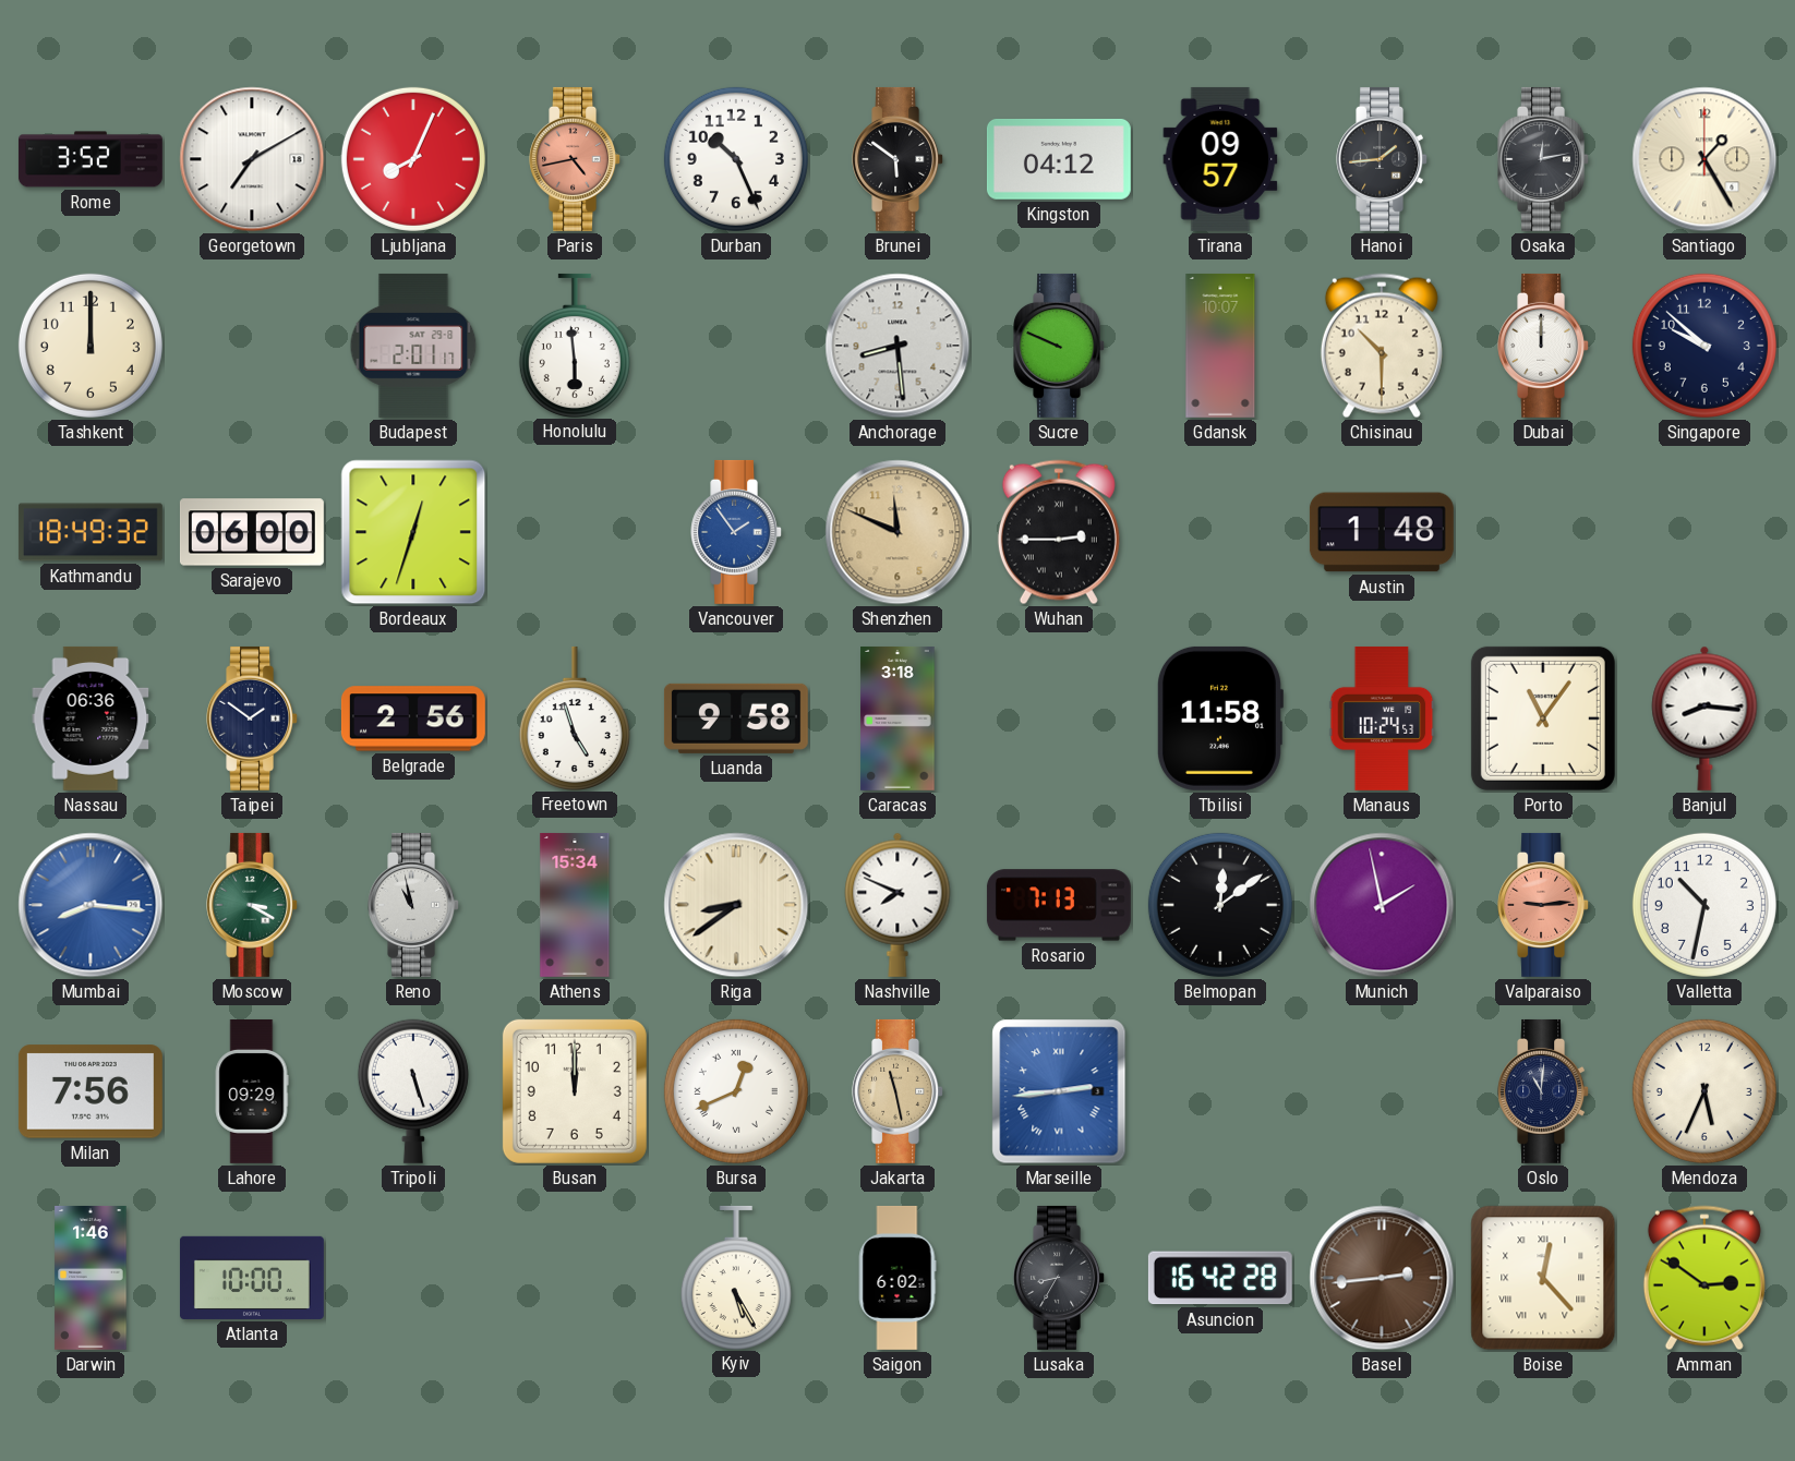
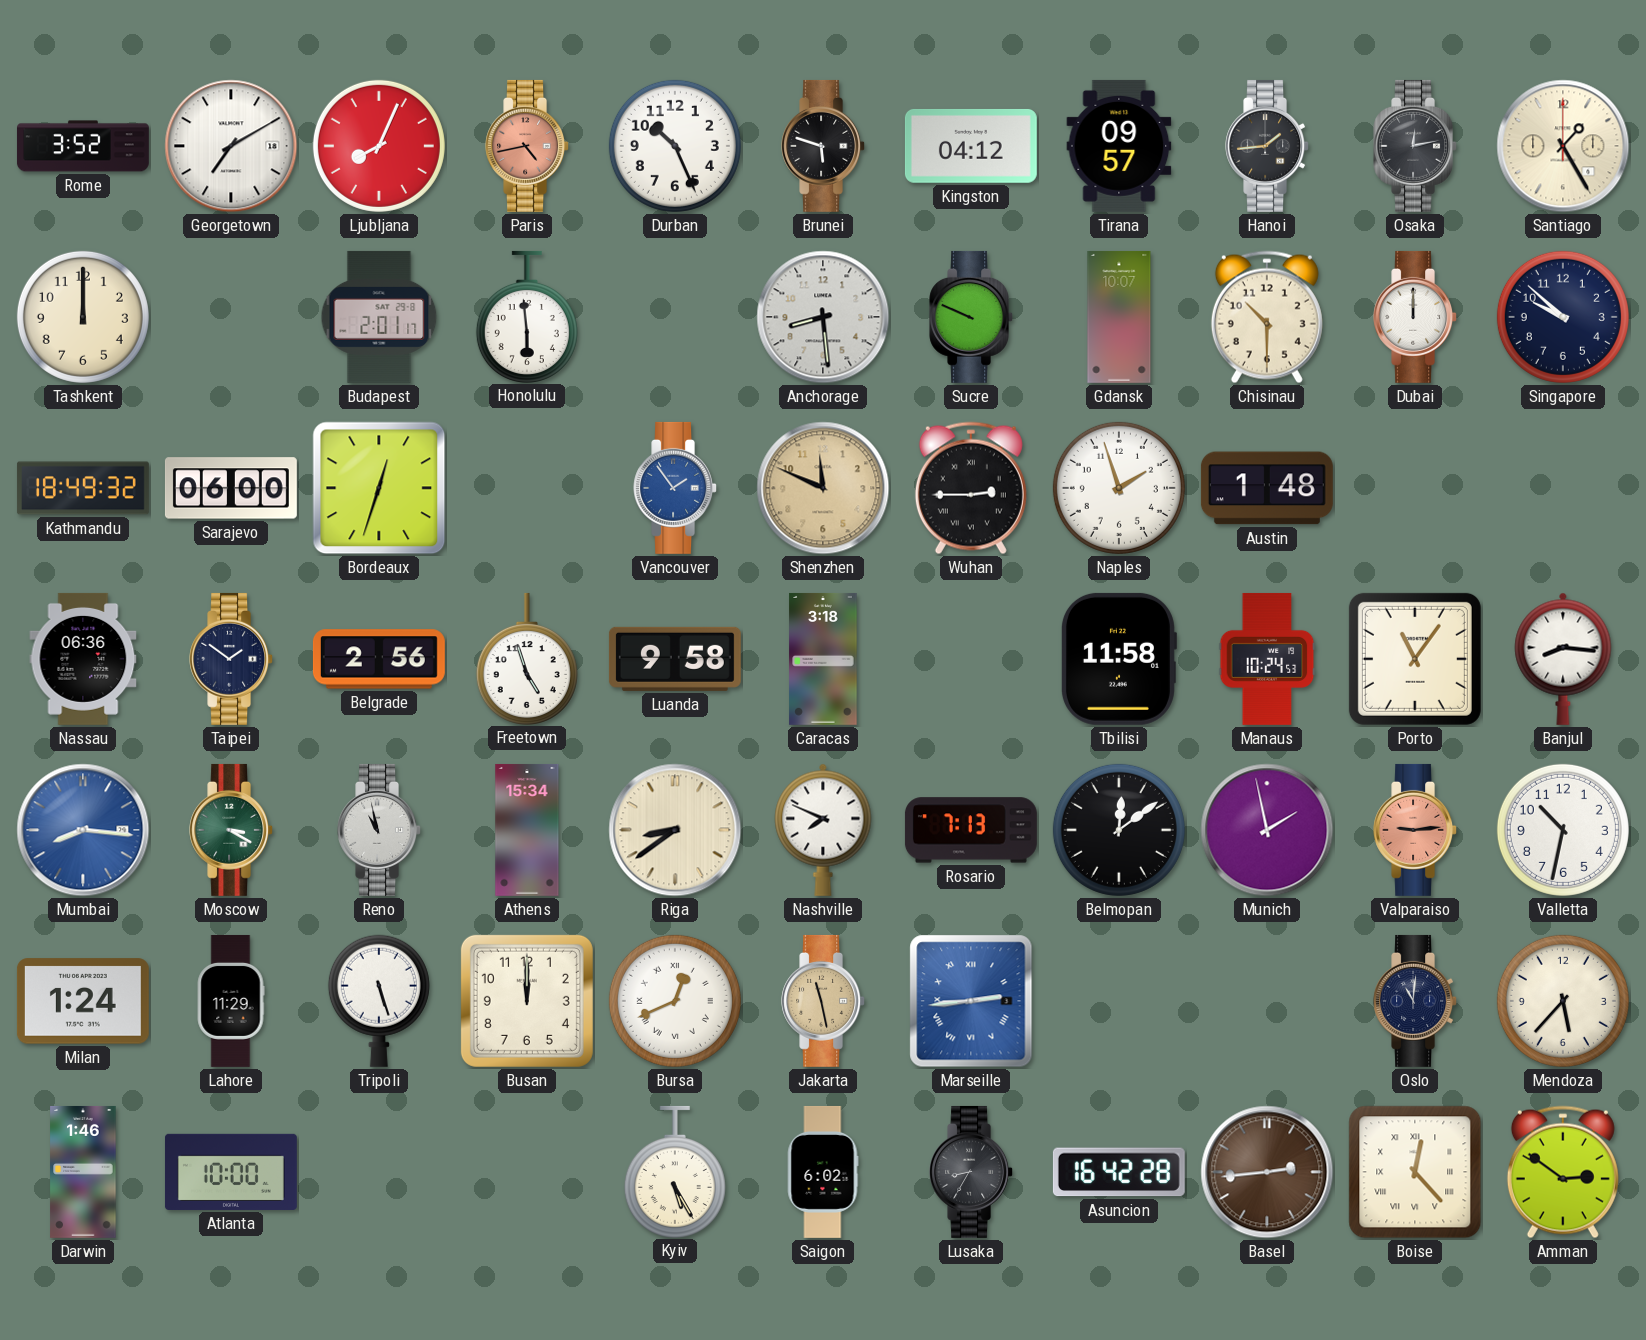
Brunei: 5:51 -> 5:48 (824, 146)
Naples: none -> 1:57 (1119, 488)
Milan: 7:56 -> 1:24 (83, 1001)
Lahore: 09:29 -> 11:29 (231, 1001)
Mendoza: 5:34 -> 5:37 (1563, 1001)
